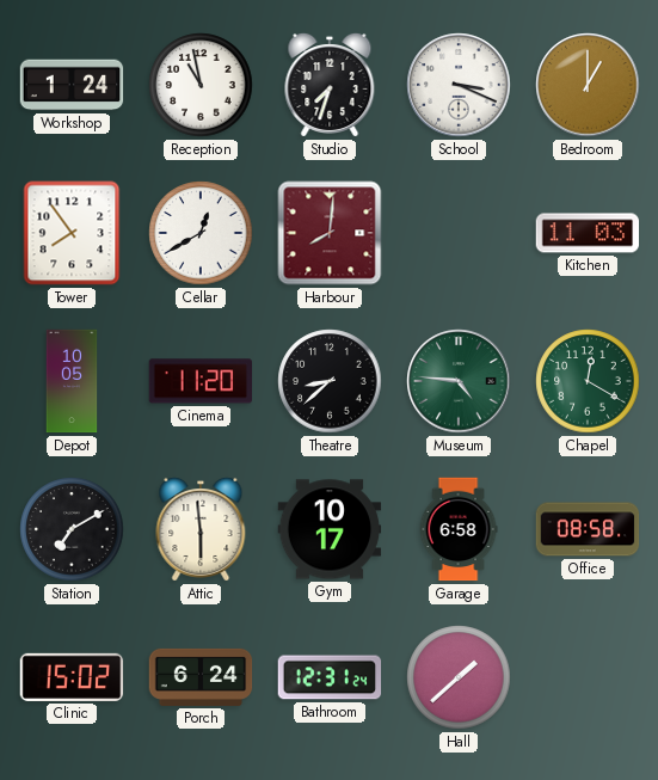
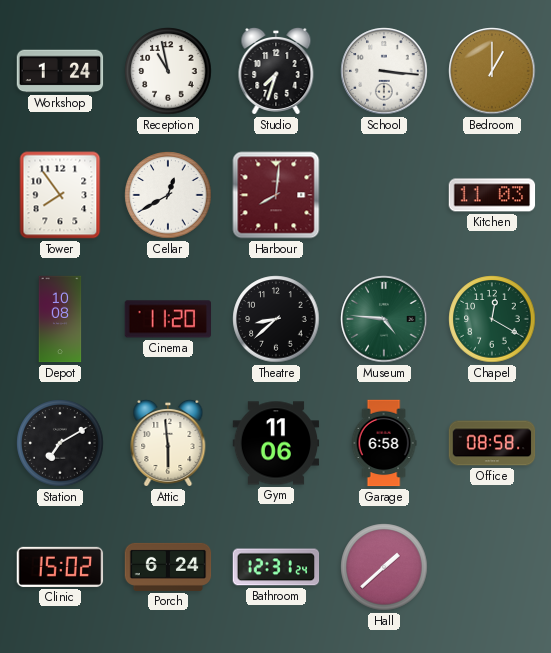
School: 3:19 -> 3:16 (384, 71)
Depot: 10:05 -> 10:08 (60, 319)
Gym: 10:17 -> 11:06 (276, 443)
